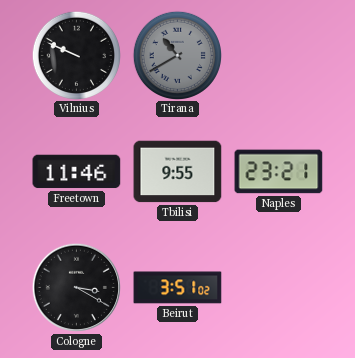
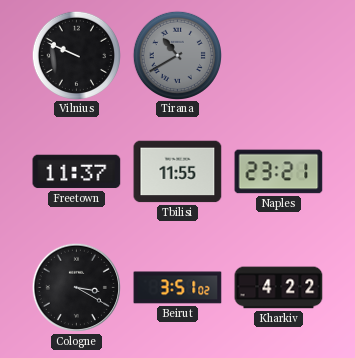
Freetown: 11:46 -> 11:37 (77, 172)
Tbilisi: 9:55 -> 11:55 (178, 172)
Kharkiv: none -> 4:22 (279, 288)
